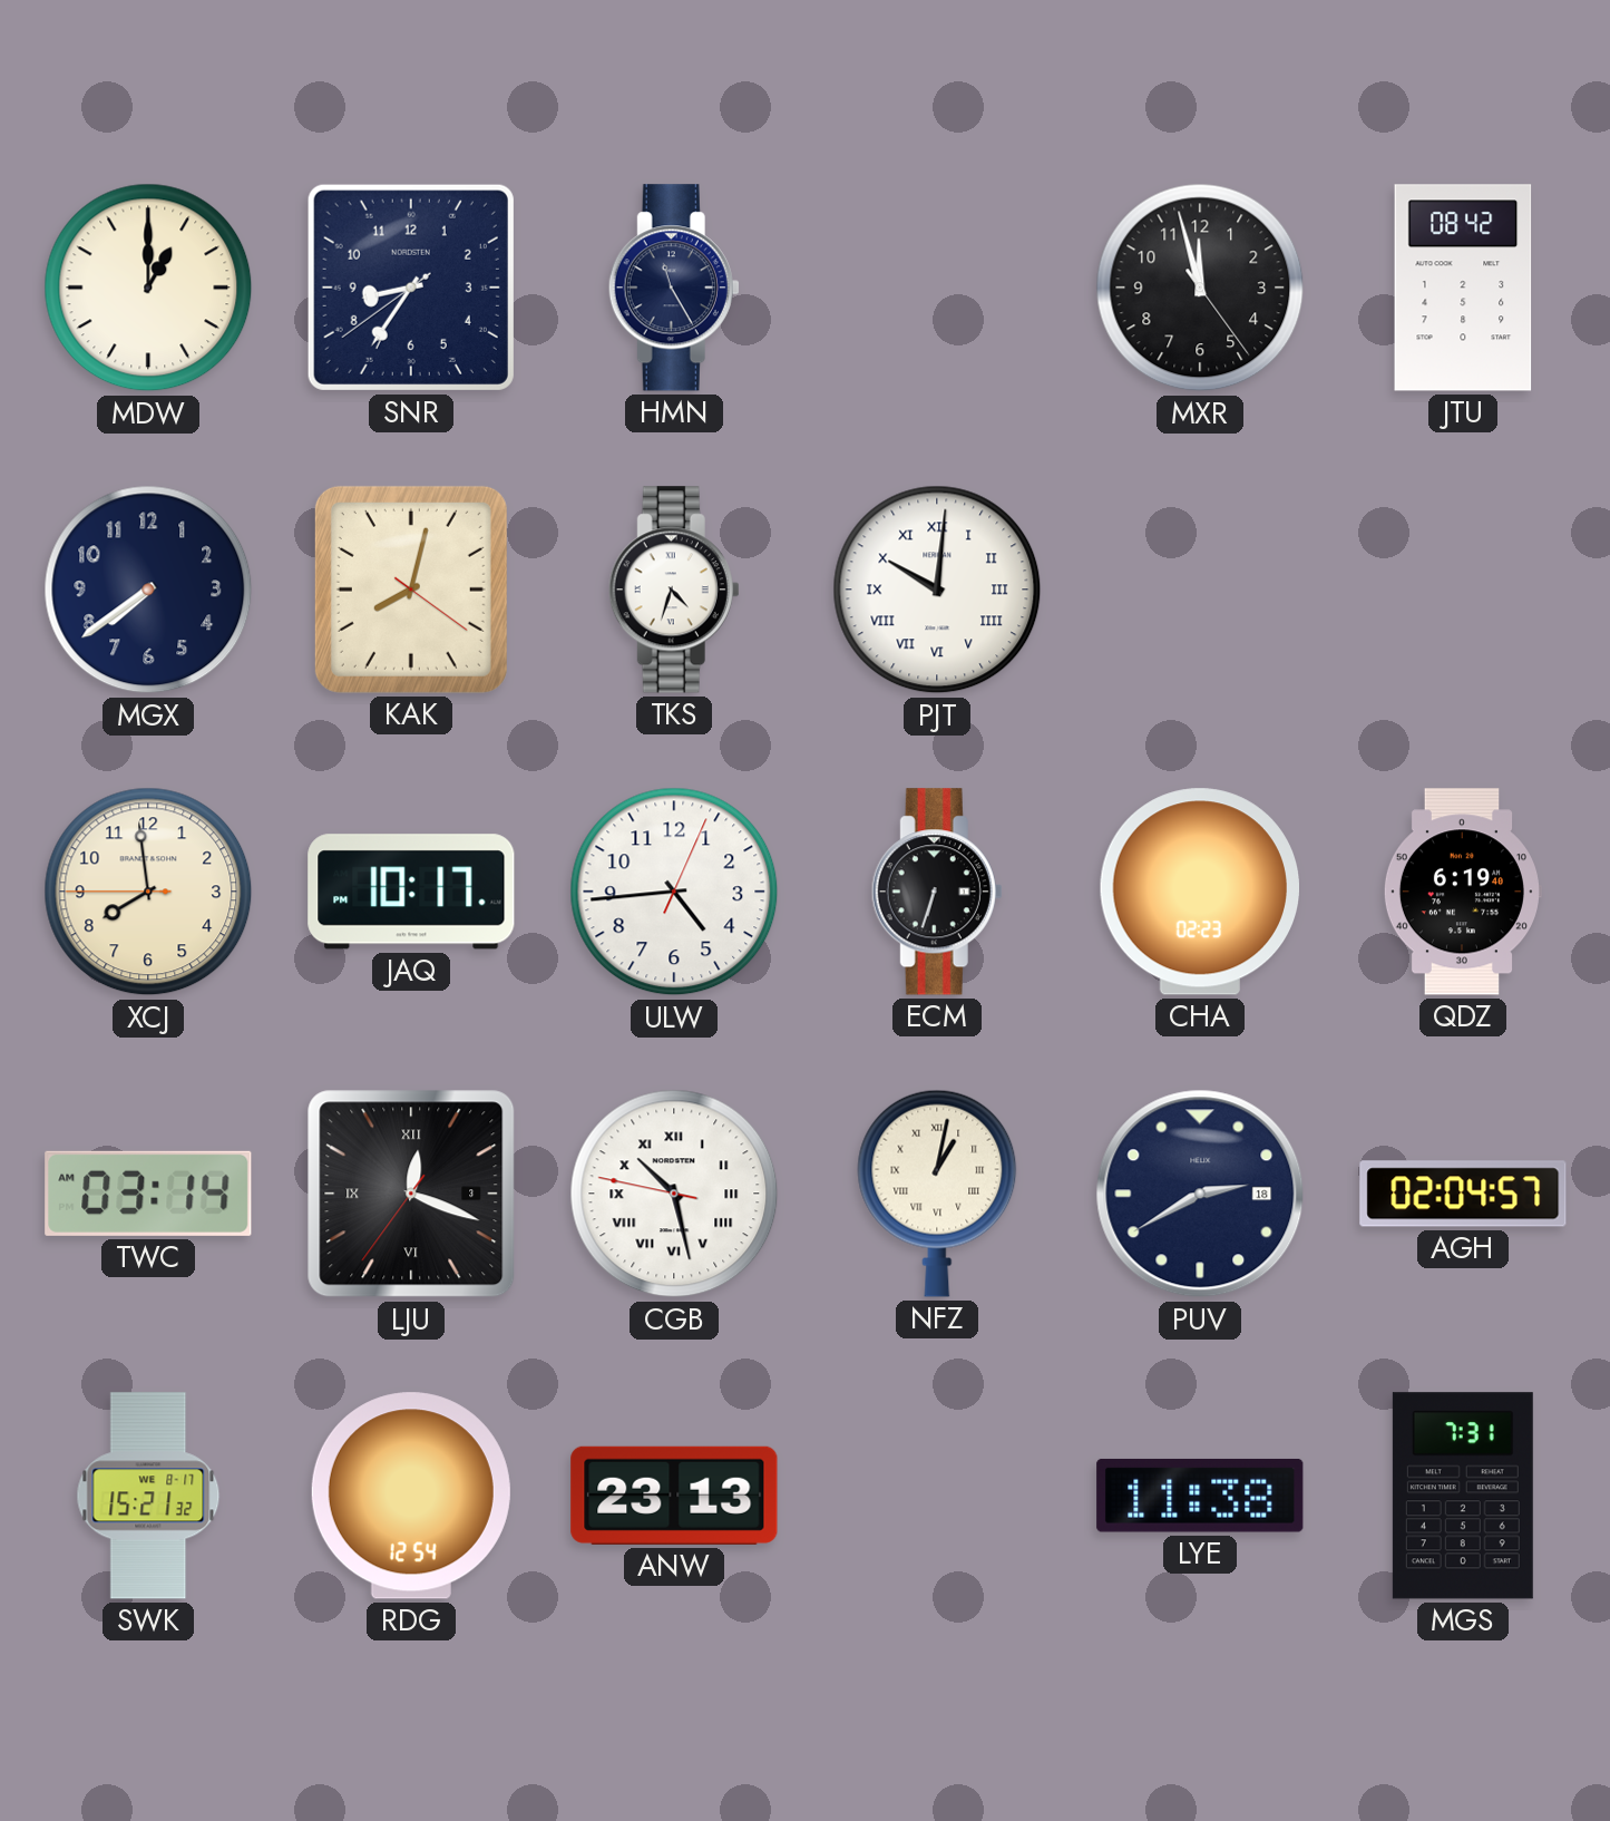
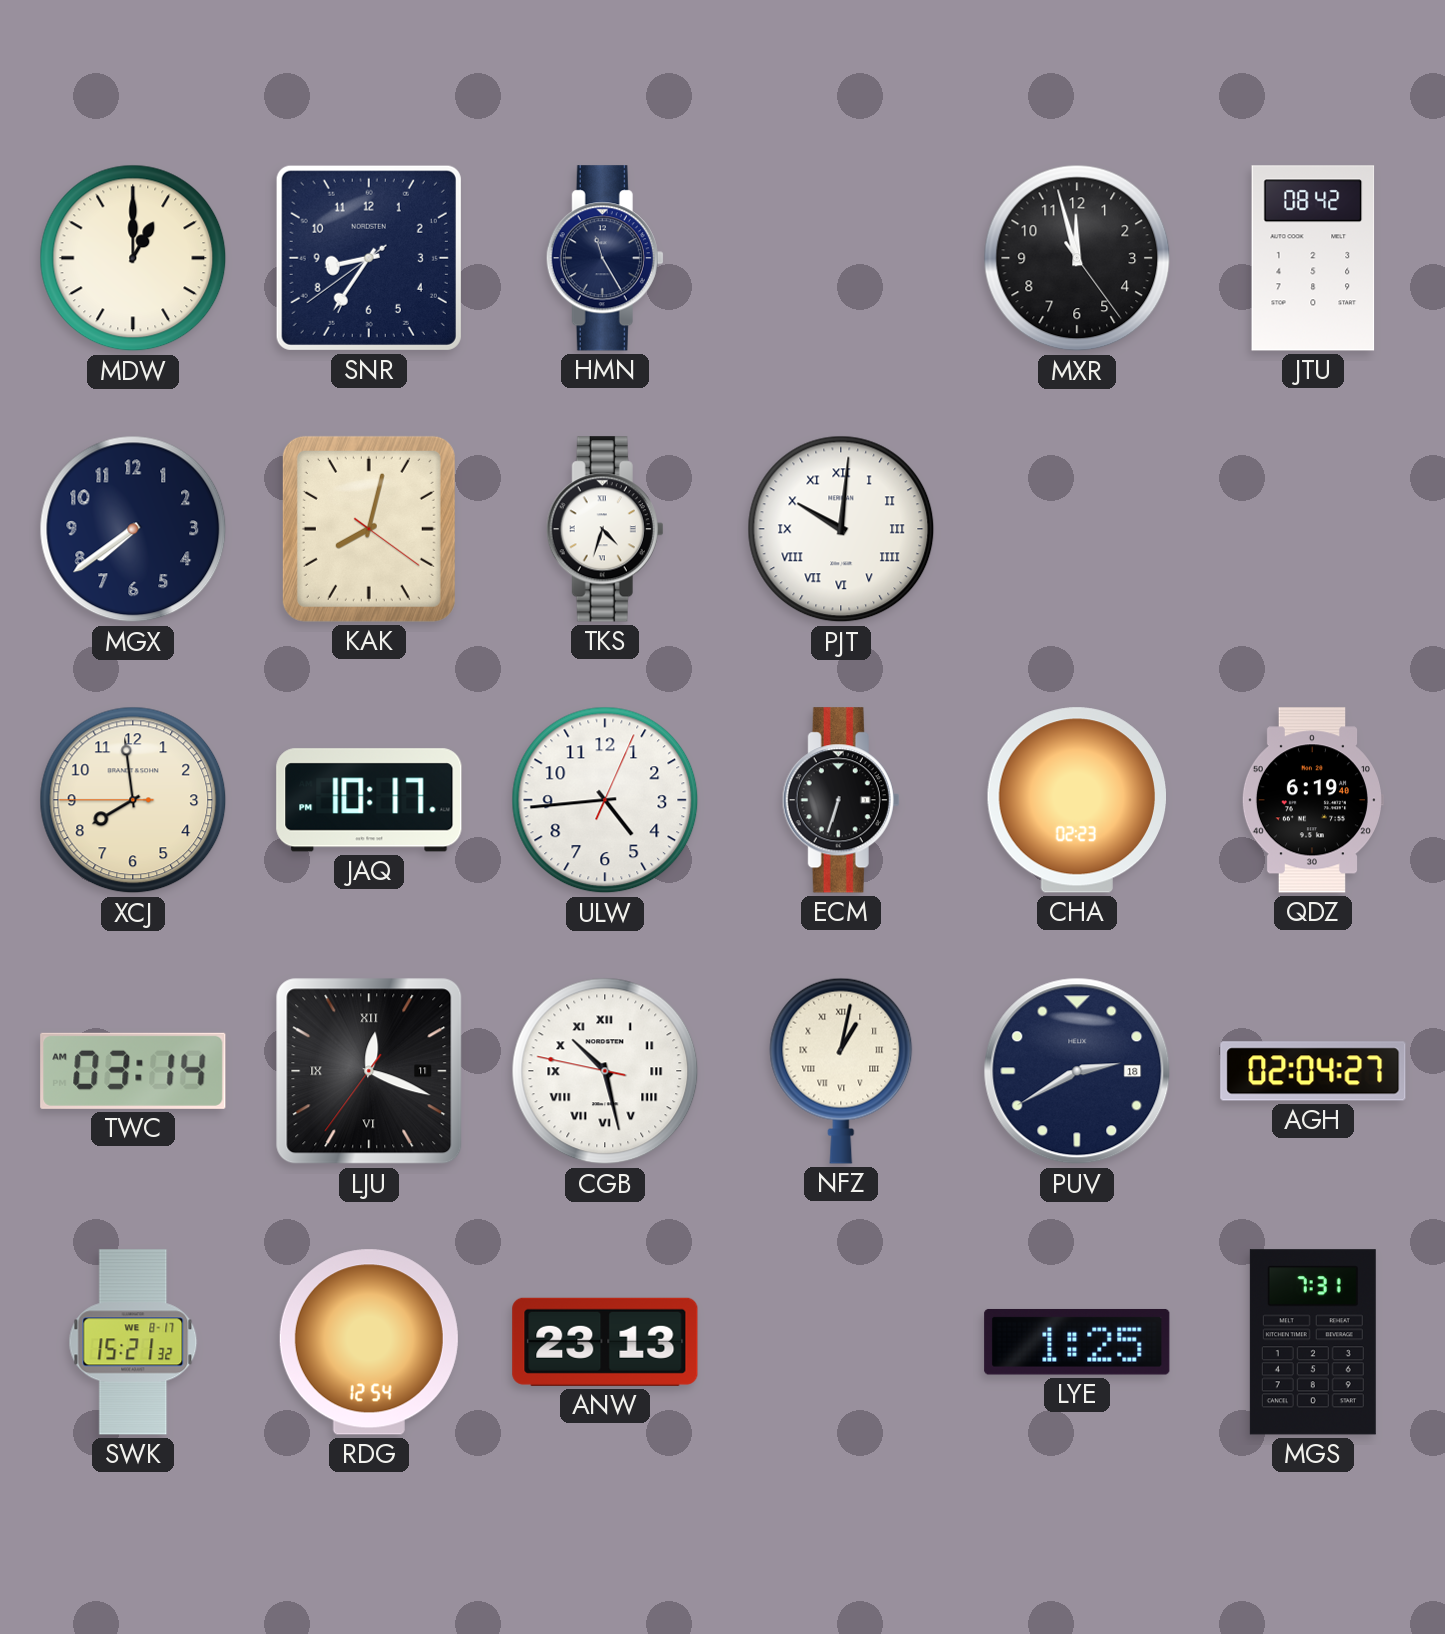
LJU date: 3 -> 11 (369, 1071)
AGH: 02:04:57 -> 02:04:27 (1313, 1071)
LYE: 11:38 -> 1:25 (1077, 1342)
